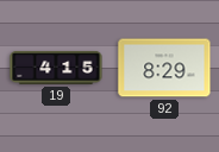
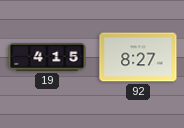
92: 8:29 -> 8:27 (138, 57)
